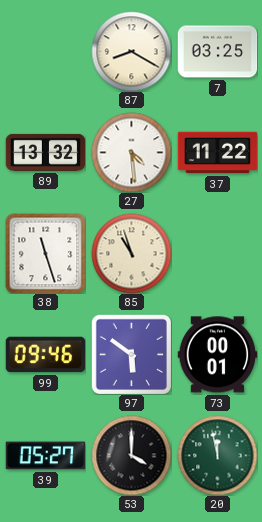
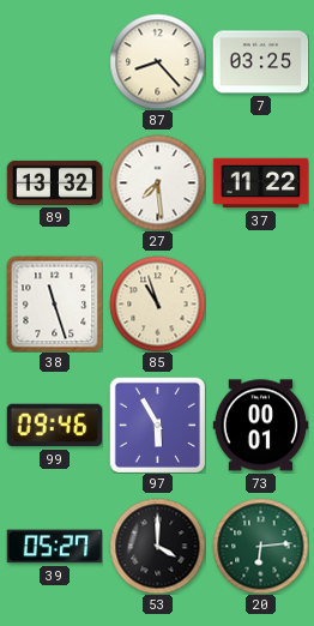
87: 8:20 -> 8:23 (157, 61)
27: 4:29 -> 7:29 (157, 182)
97: 5:51 -> 5:55 (157, 425)
20: 11:58 -> 6:14 (260, 546)
